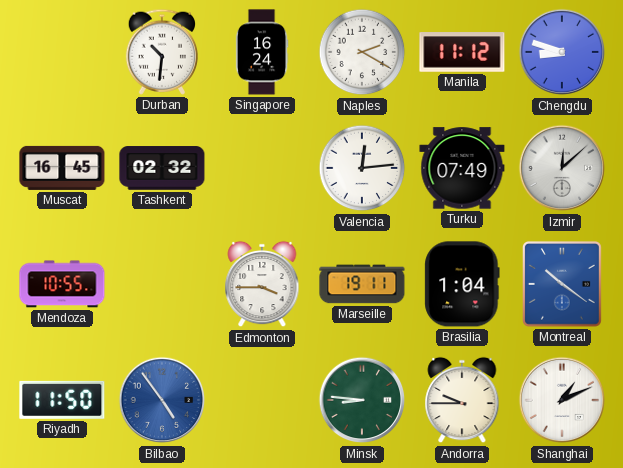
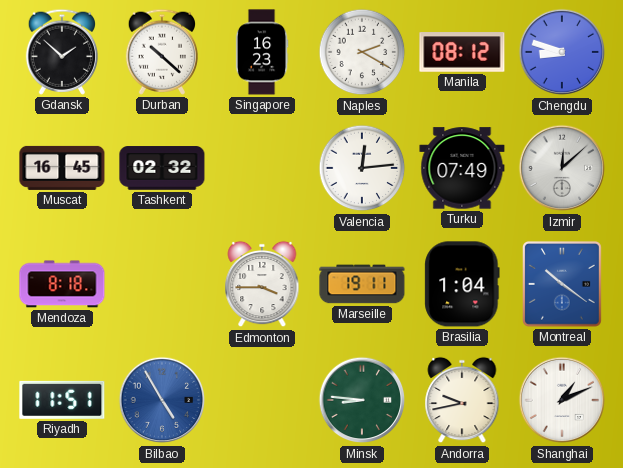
Gdansk: none -> 1:52 (62, 52)
Durban: 10:31 -> 10:22 (162, 52)
Singapore: 16:24 -> 16:23 (262, 52)
Manila: 11:12 -> 08:12 (462, 52)
Mendoza: 10:55 -> 8:18 (62, 284)
Riyadh: 11:50 -> 11:51 (62, 400)
Bilbao: 4:54 -> 4:55 (162, 400)
Andorra: 9:45 -> 9:43 (462, 400)
